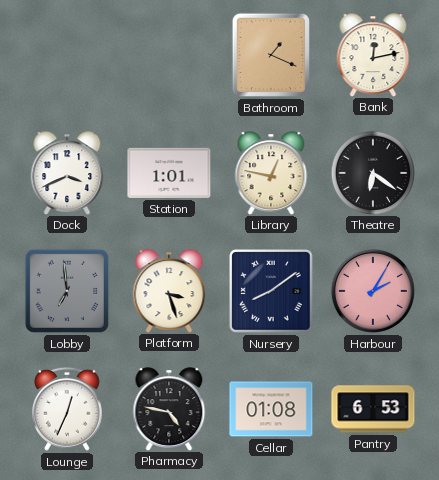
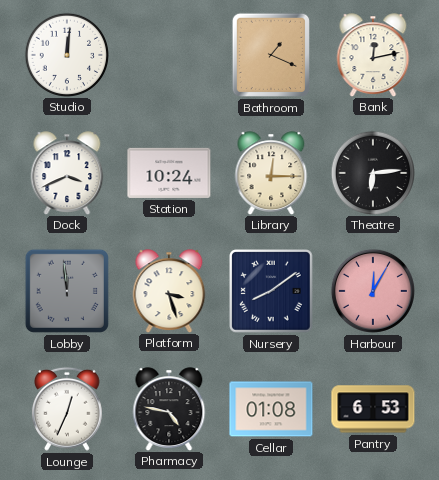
Studio: none -> 12:01 (66, 54)
Station: 1:01 -> 10:24 (169, 173)
Library: 12:47 -> 12:15 (271, 173)
Theatre: 6:21 -> 6:14 (372, 172)
Lobby: 6:59 -> 11:59 (67, 291)
Harbour: 2:05 -> 12:05 (373, 291)
